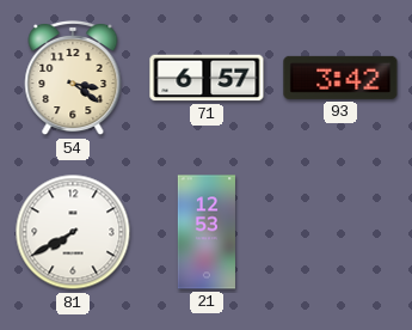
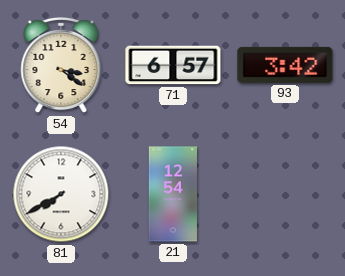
21: 12:53 -> 12:54 (173, 194)
